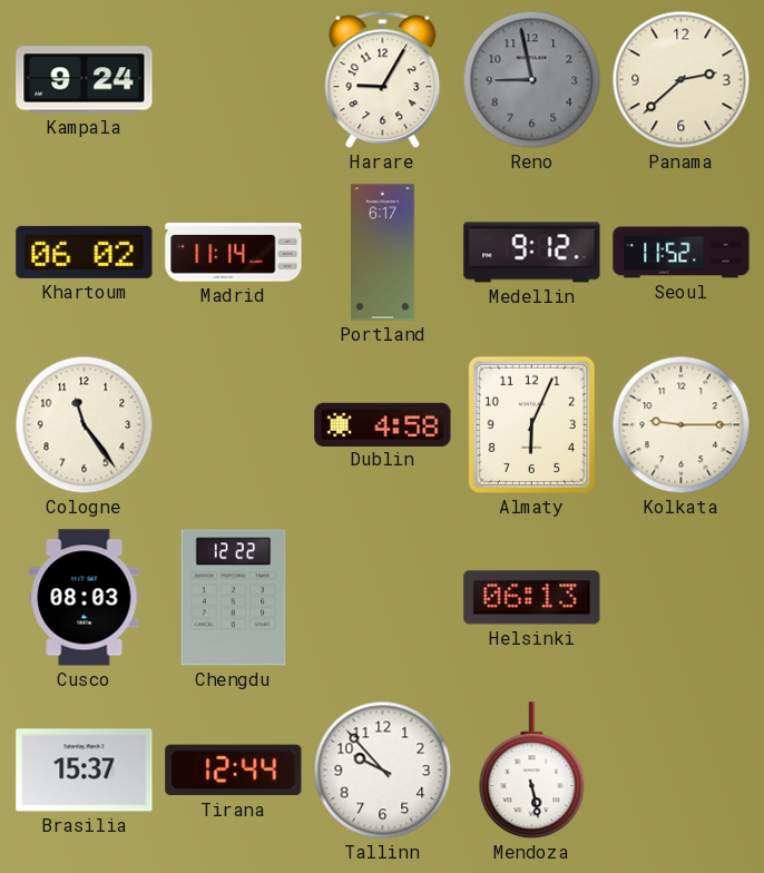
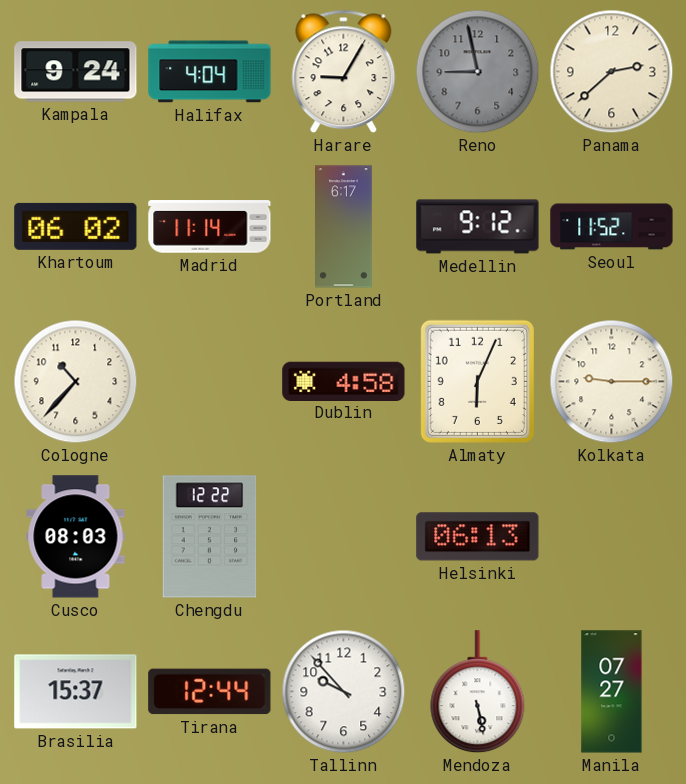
Halifax: none -> 4:04 (210, 72)
Cologne: 11:24 -> 10:37 (76, 382)
Manila: none -> 07:27 (612, 692)
